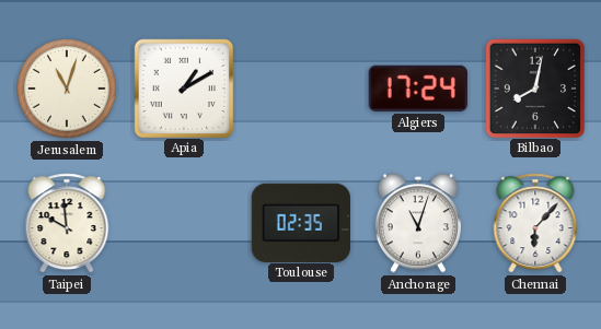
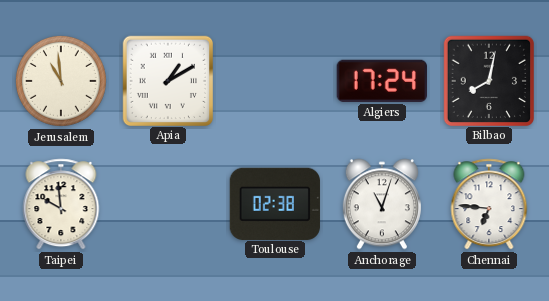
Jerusalem: 11:03 -> 10:59 (61, 81)
Toulouse: 02:35 -> 02:38 (275, 203)
Chennai: 6:07 -> 6:46 (489, 204)
